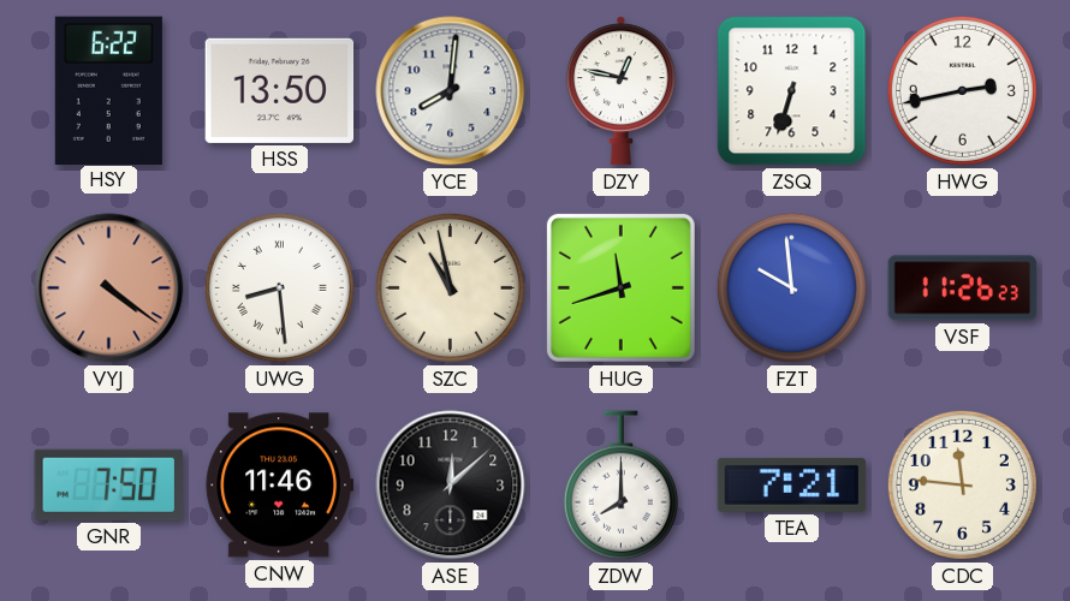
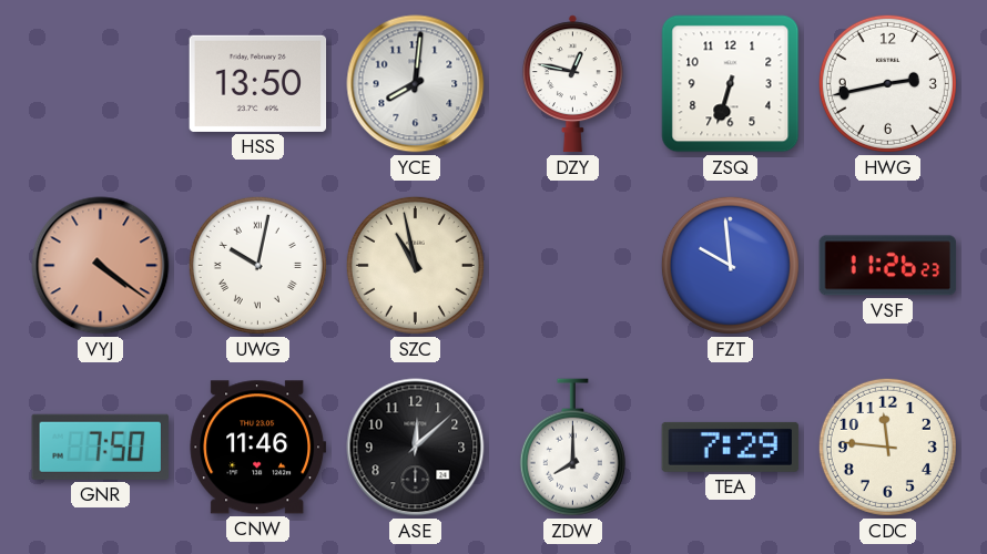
HSY: 6:22 -> none (108, 90)
UWG: 8:29 -> 10:02 (257, 265)
HUG: 11:42 -> none (620, 287)
TEA: 7:21 -> 7:29 (731, 447)
